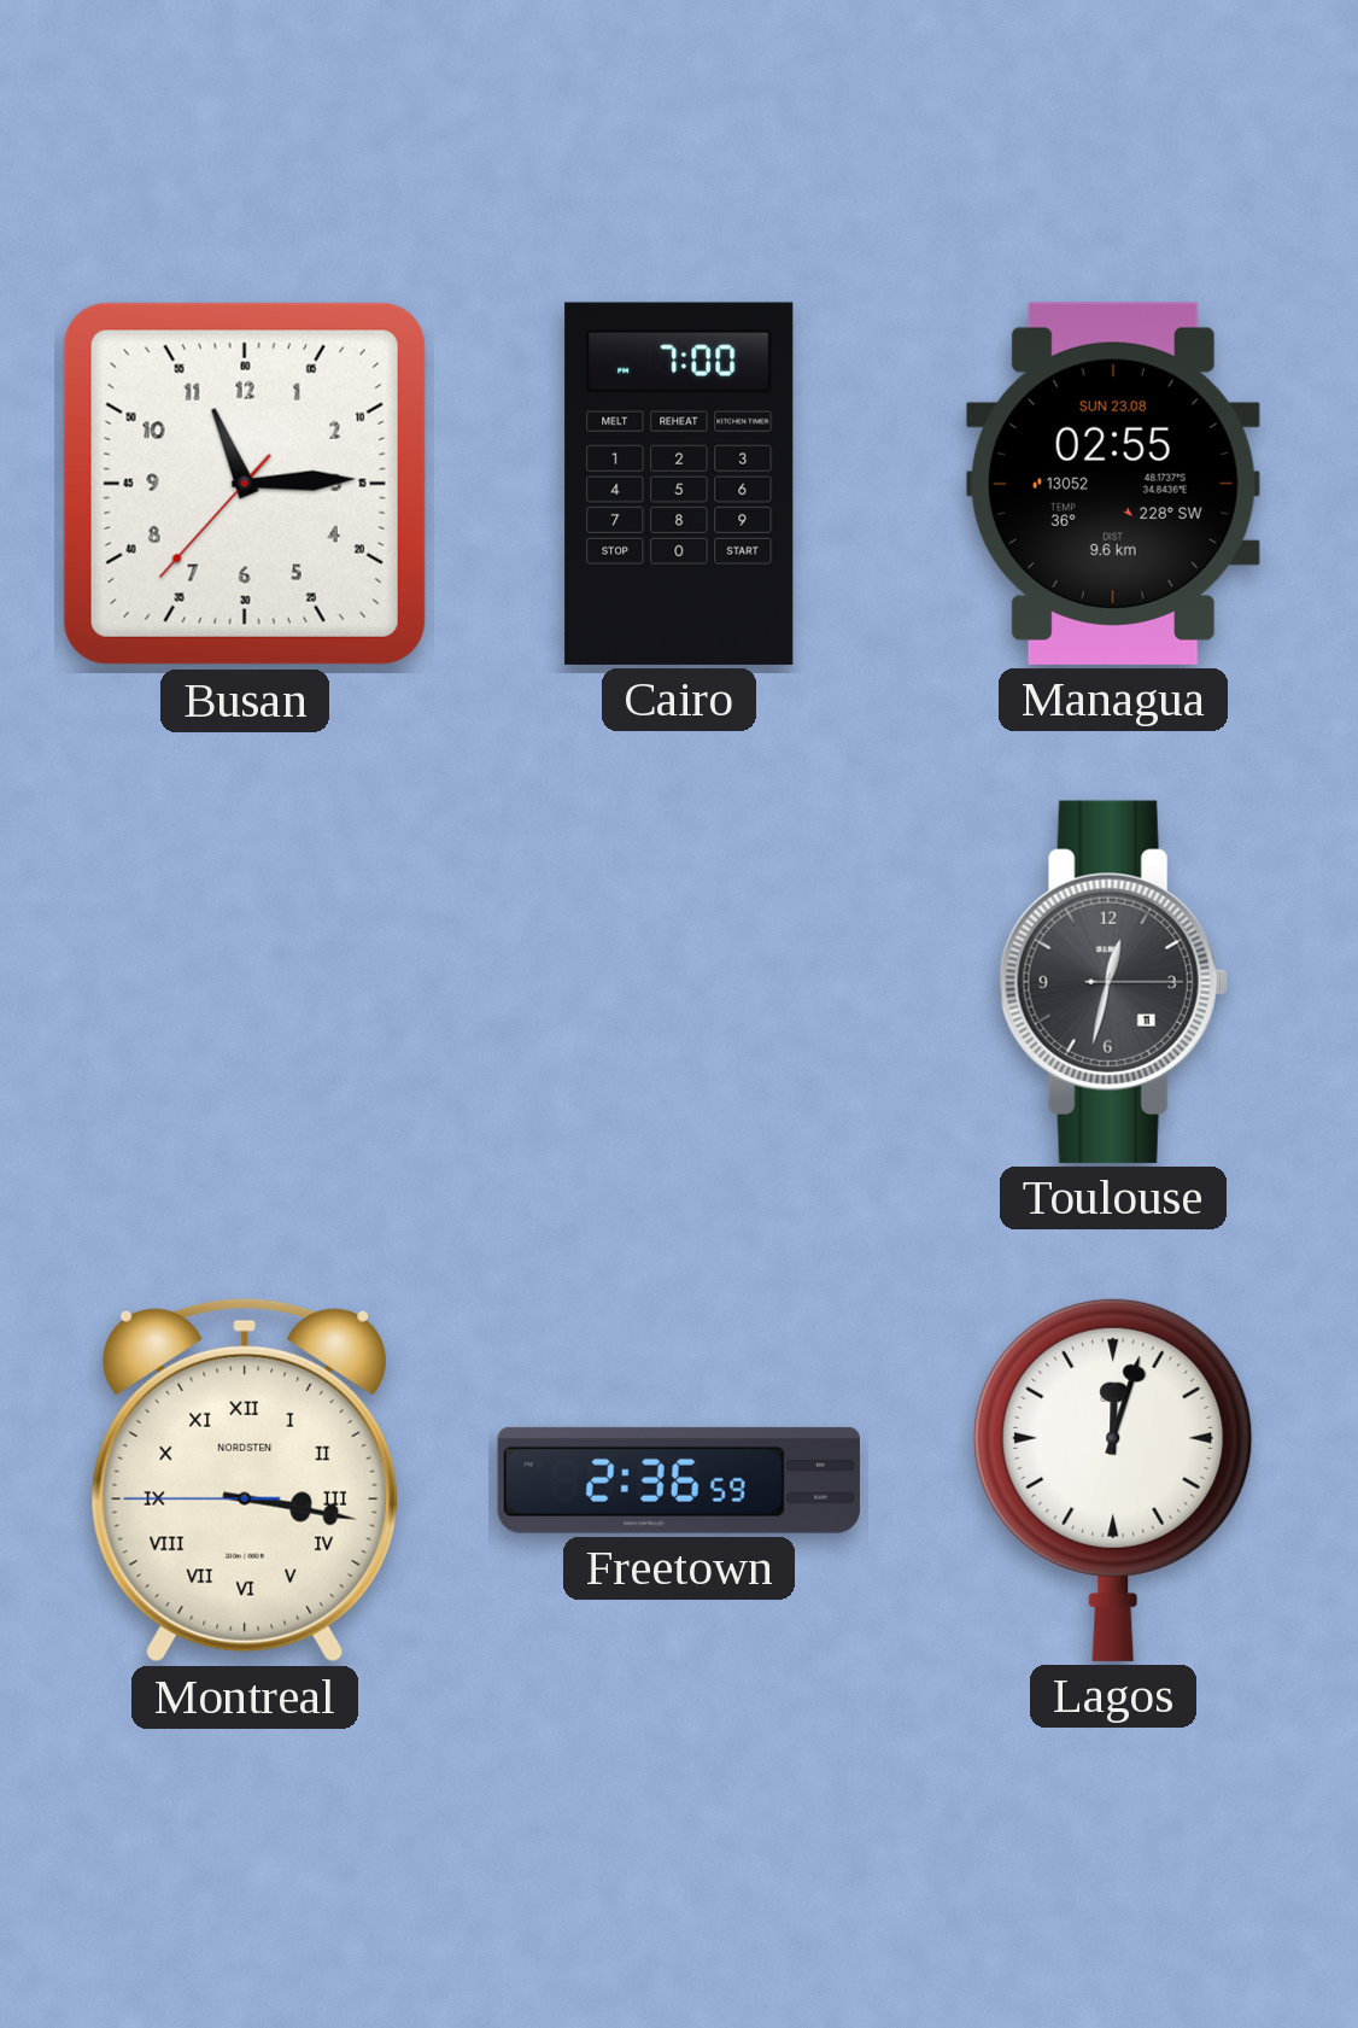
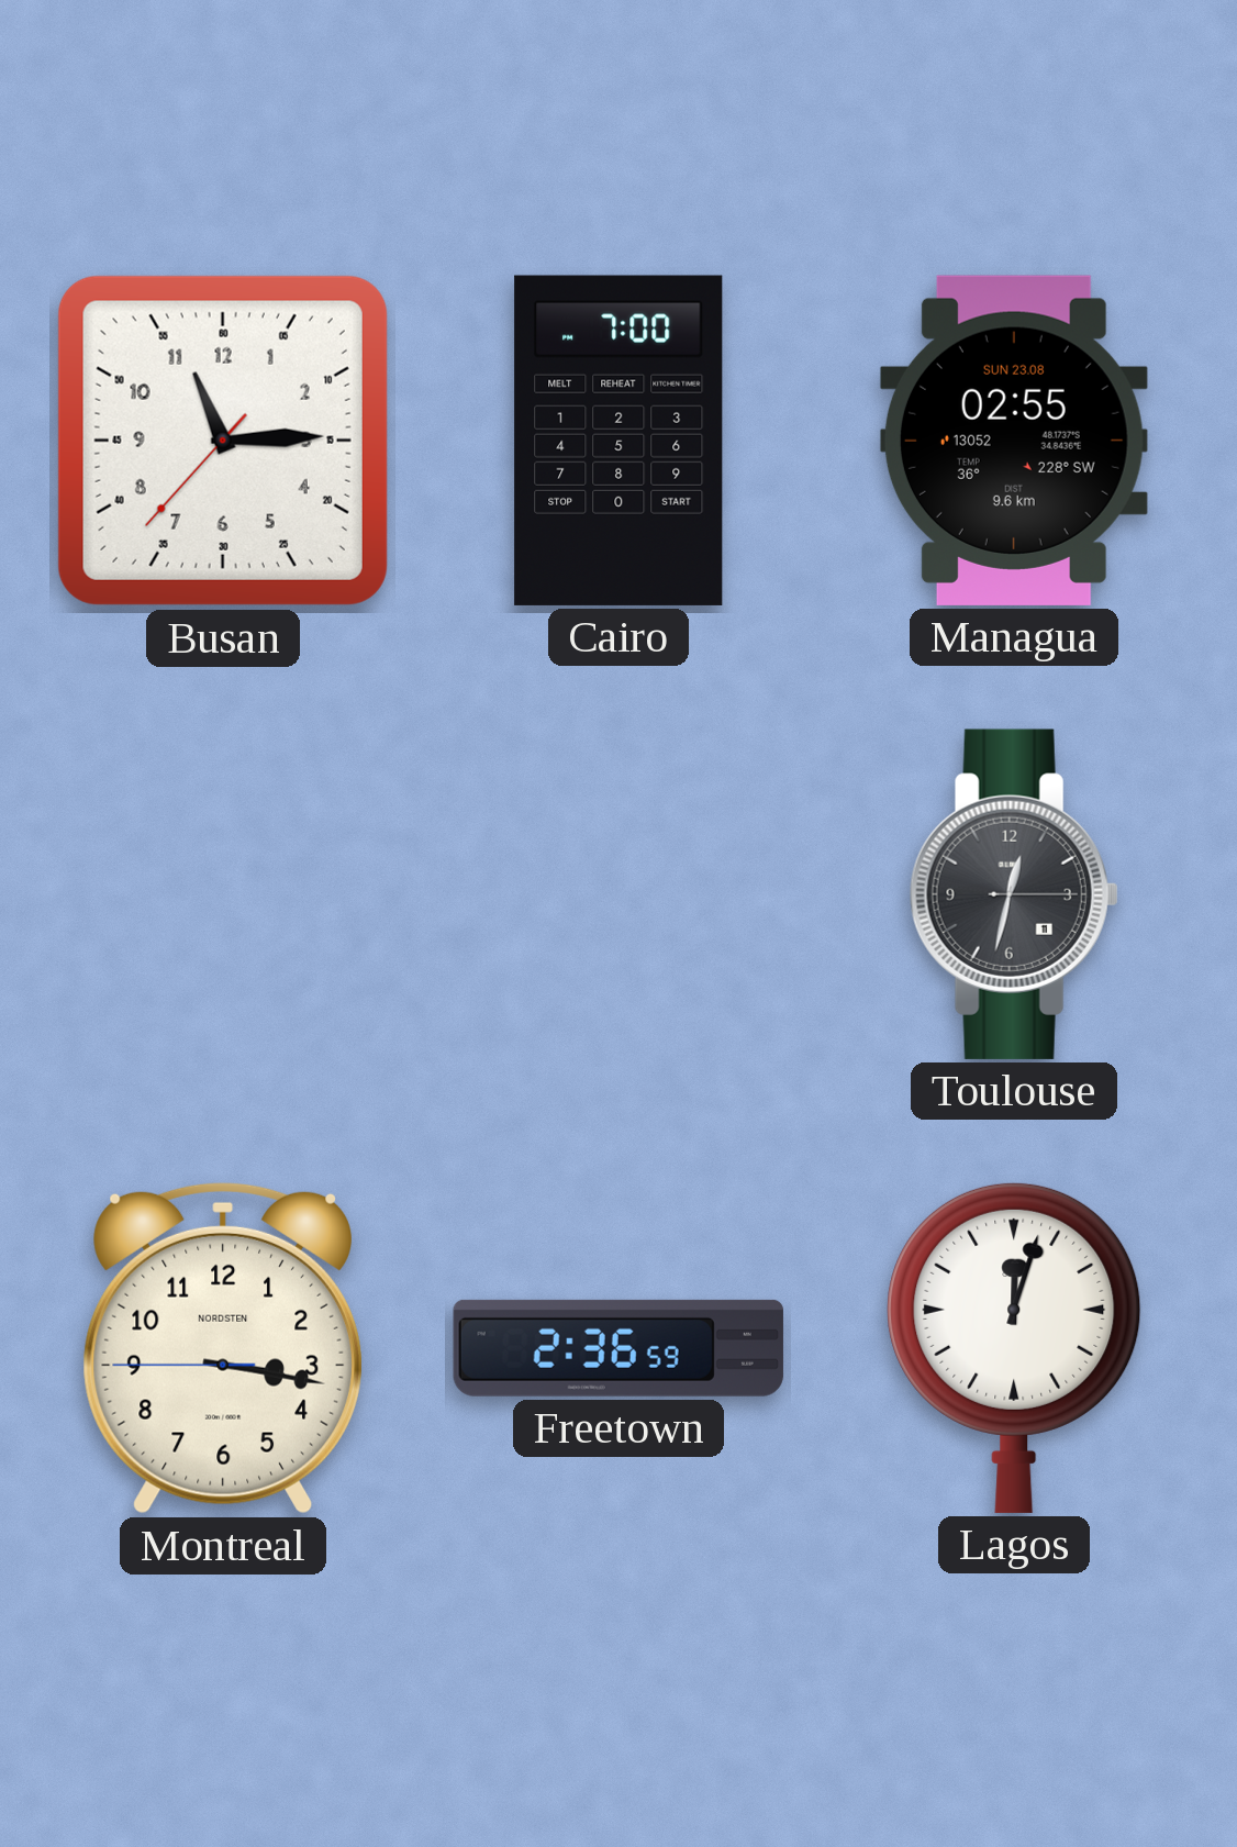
Montreal numerals: Roman -> Arabic (223, 1348)
